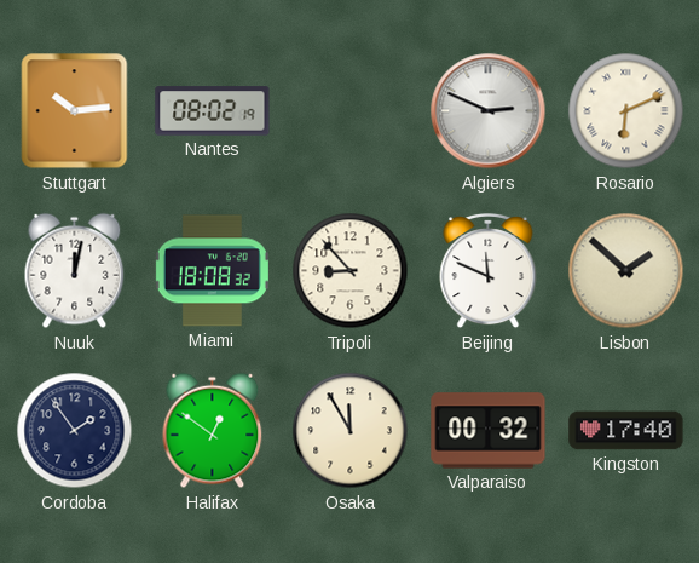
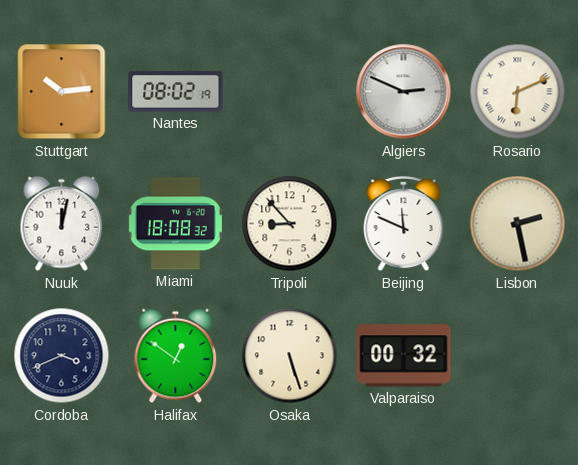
Lisbon: 1:52 -> 2:28 (518, 224)
Cordoba: 1:54 -> 3:41 (62, 356)
Osaka: 11:55 -> 5:27 (290, 356)
Kingston: 17:40 -> none (626, 431)
